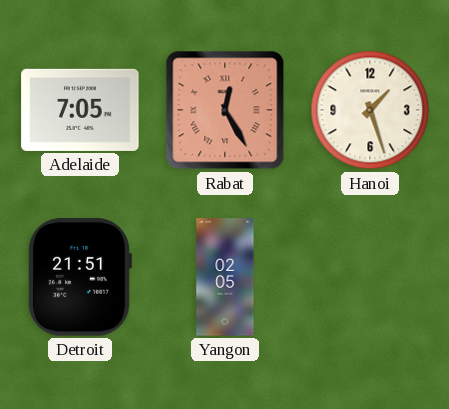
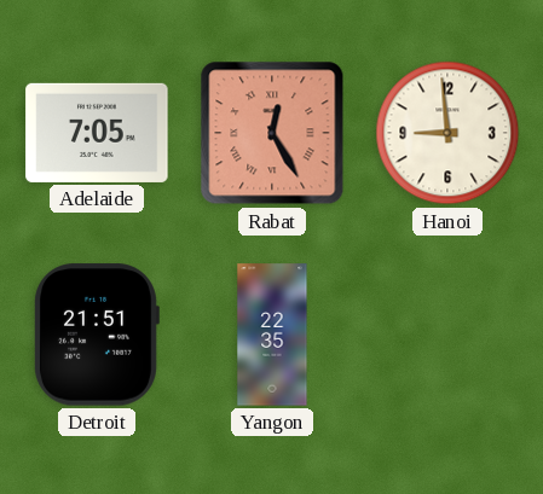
Hanoi: 1:27 -> 8:59 (447, 133)
Yangon: 02:05 -> 22:35 (272, 335)
